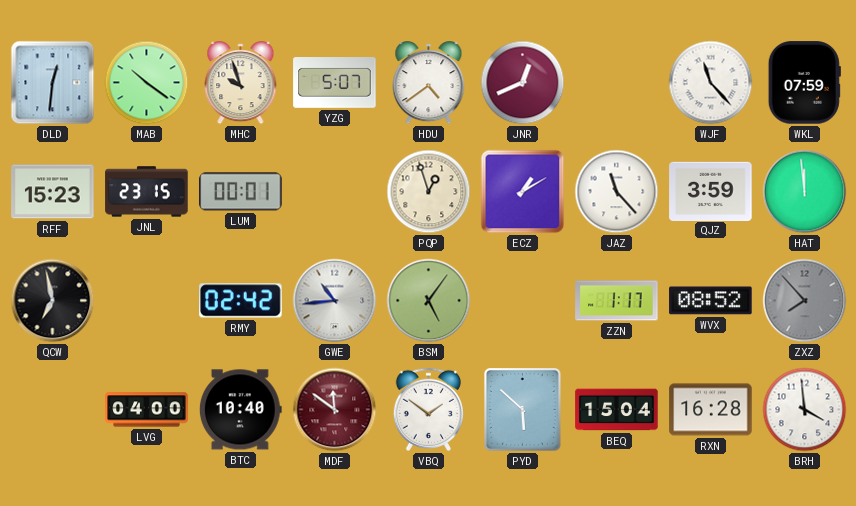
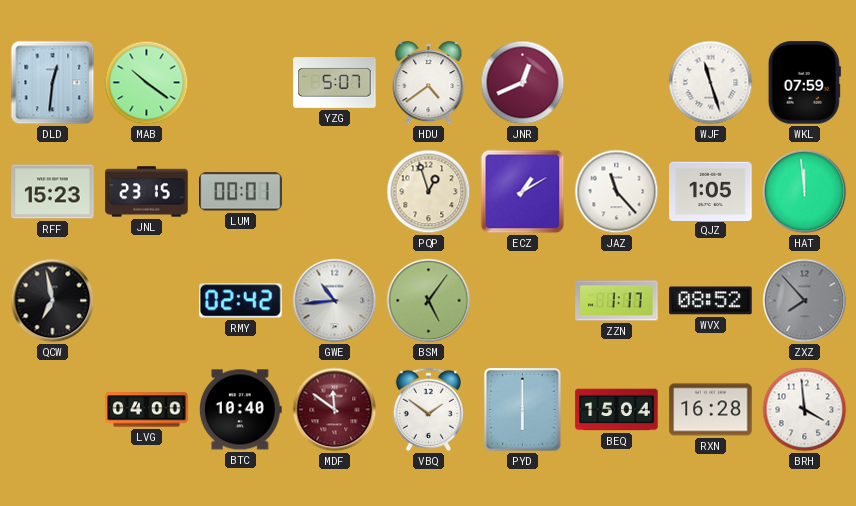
MHC: 9:57 -> none (241, 83)
WJF: 11:23 -> 11:27 (711, 83)
QJZ: 3:59 -> 1:05 (711, 191)
PYD: 5:52 -> 6:00 (523, 410)
